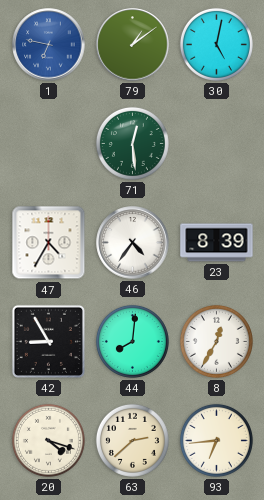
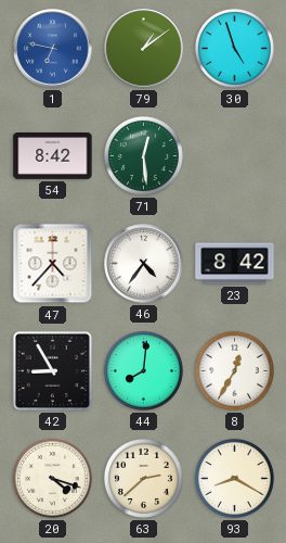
30: 5:02 -> 4:57 (234, 48)
54: none -> 8:42 (53, 156)
47: 4:35 -> 4:37 (53, 264)
23: 8:39 -> 8:42 (235, 264)
93: 6:44 -> 8:20 (234, 478)
